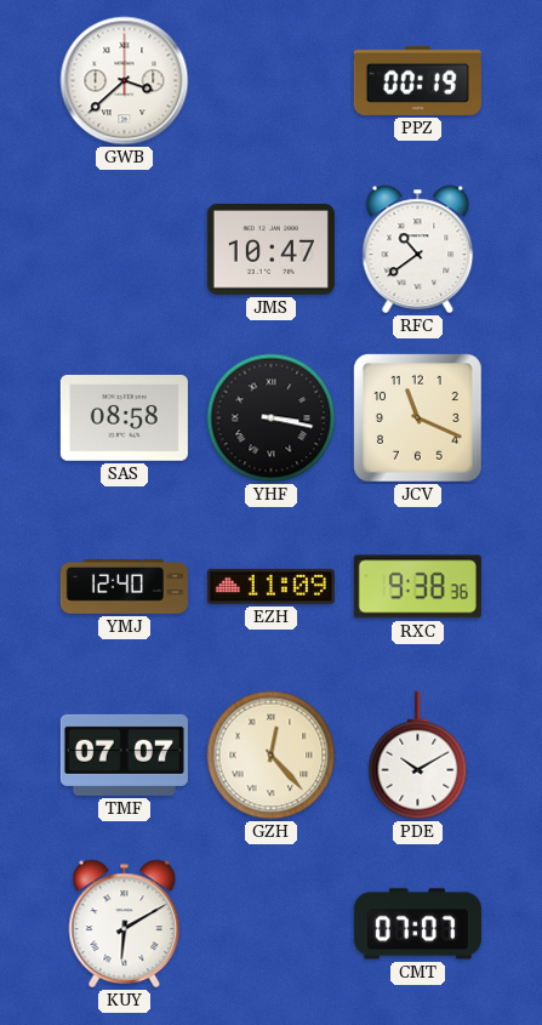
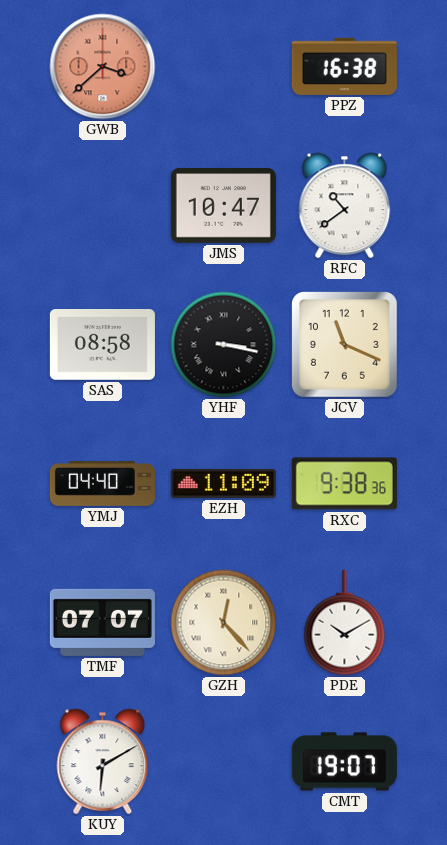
GWB dial: white -> salmon (103, 67)
PPZ: 00:19 -> 16:38 (344, 66)
YMJ: 12:40 -> 04:40 (102, 484)
CMT: 07:07 -> 19:07 (344, 762)
